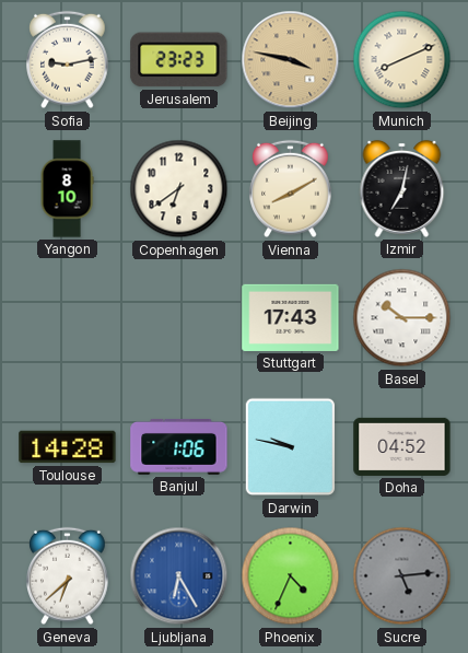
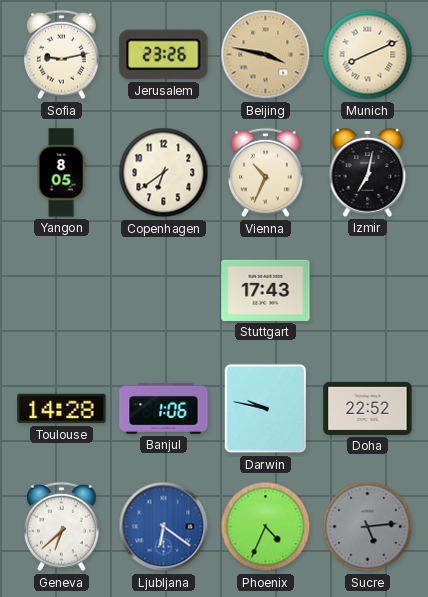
Jerusalem: 23:23 -> 23:26 (164, 55)
Yangon: 8:10 -> 8:05 (61, 173)
Vienna: 8:10 -> 10:34 (266, 173)
Basel: 10:15 -> none (402, 318)
Doha: 04:52 -> 22:52 (368, 408)
Ljubljana: 6:25 -> 6:21 (164, 527)
